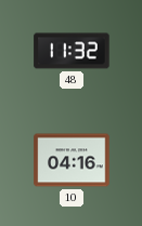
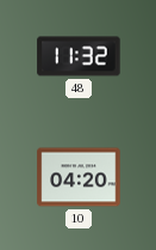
10: 04:16 -> 04:20 (79, 177)
